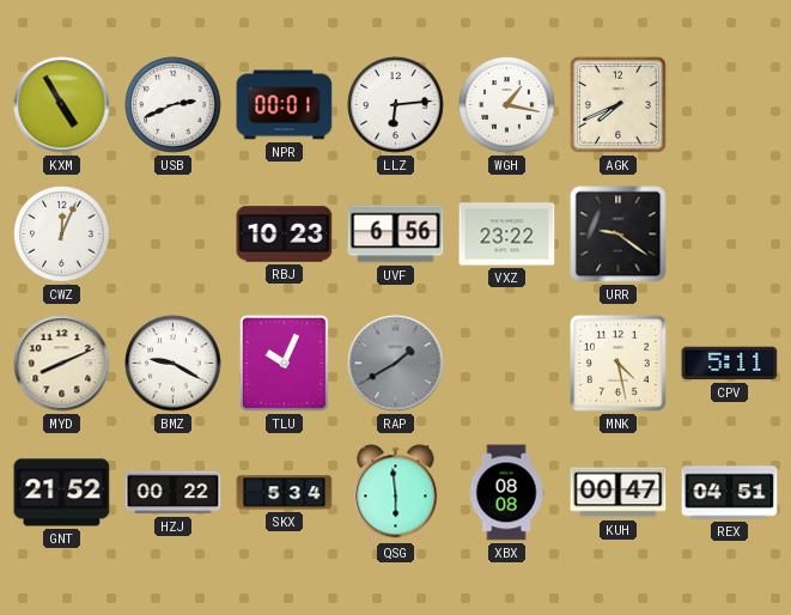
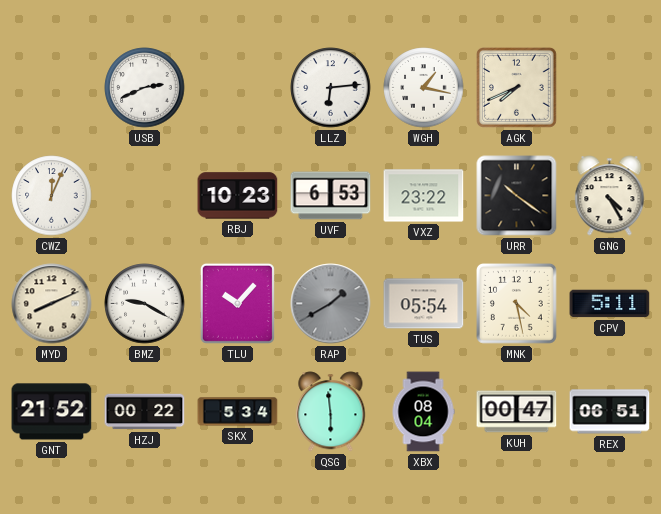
KXM: 4:55 -> none (62, 105)
NPR: 00:01 -> none (285, 105)
UVF: 6:56 -> 6:53 (331, 196)
URR: 9:21 -> 10:21 (517, 196)
GNG: none -> 4:25 (610, 196)
TLU: 10:04 -> 10:07 (237, 303)
TUS: none -> 05:54 (424, 304)
XBX: 08:08 -> 08:04 (423, 412)
REX: 04:51 -> 06:51 (610, 412)
